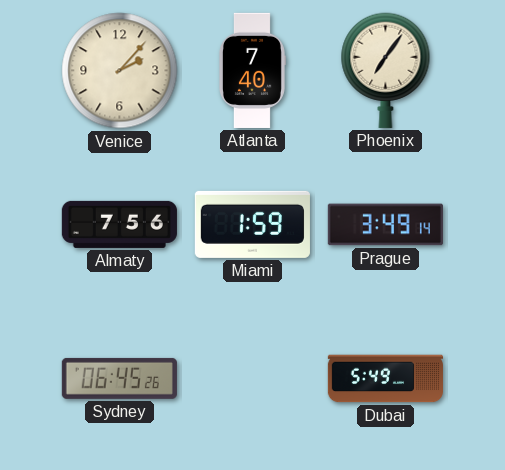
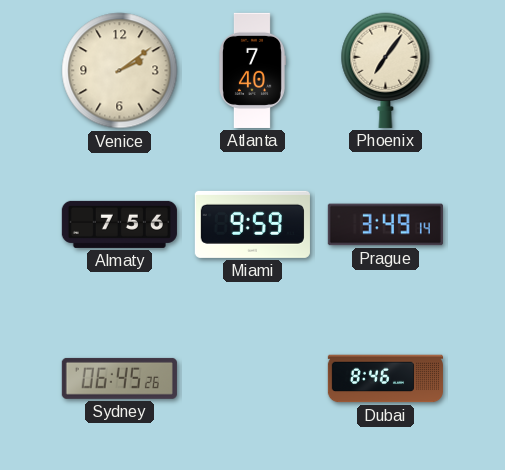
Venice: 2:07 -> 2:09 (120, 71)
Miami: 1:59 -> 9:59 (252, 224)
Dubai: 5:49 -> 8:46 (385, 379)
